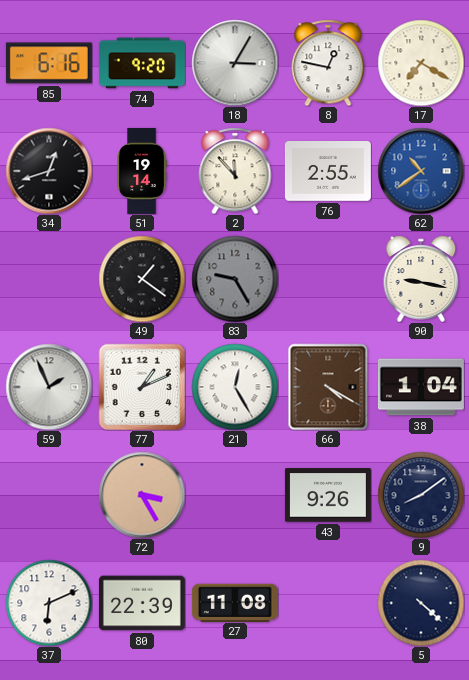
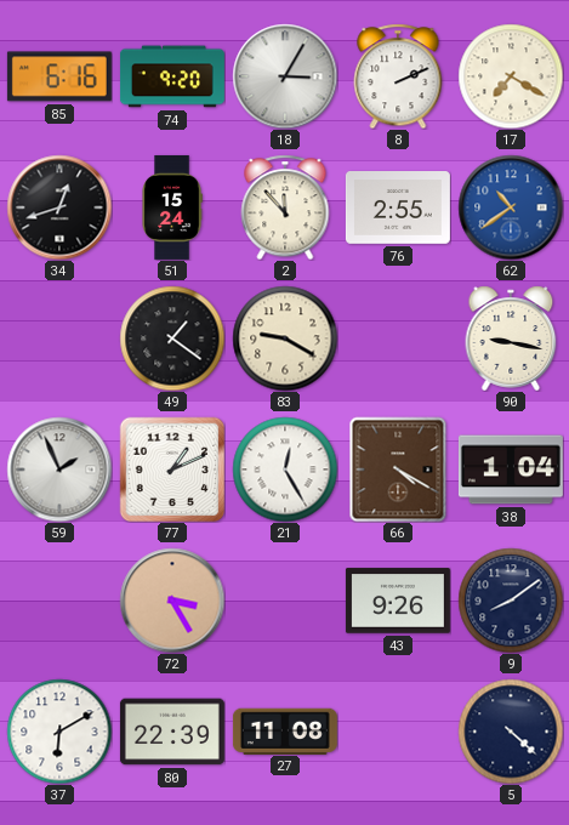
8: 12:47 -> 2:11 (398, 76)
51: 19:14 -> 15:24 (172, 207)
83: 9:25 -> 9:20 (285, 338)
83 dial: grey -> cream (285, 338)
37: 6:11 -> 6:10 (59, 732)
